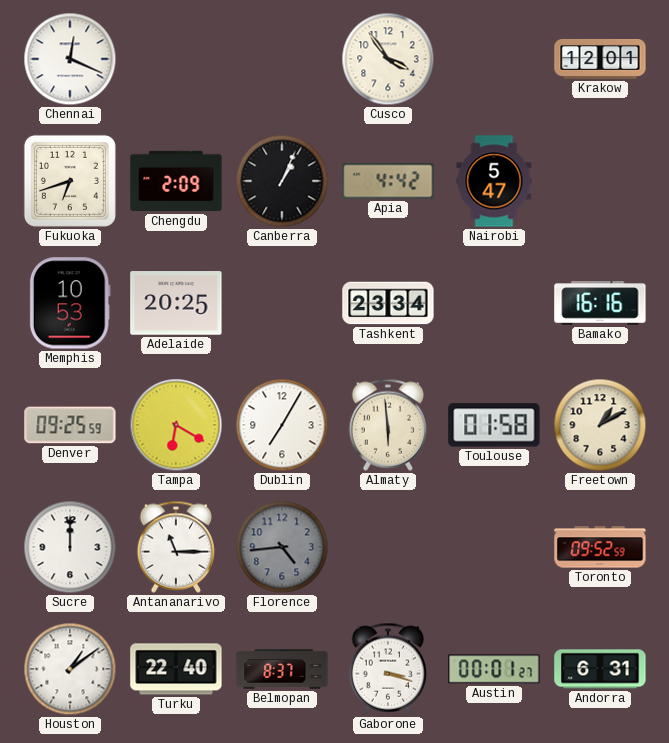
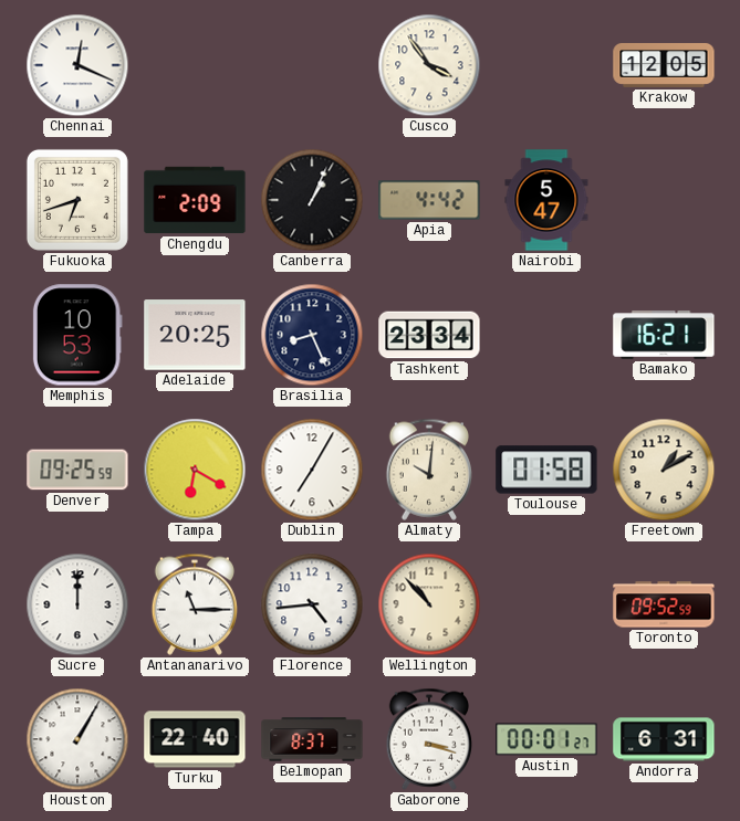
Krakow: 12:01 -> 12:05 (664, 65)
Brasilia: none -> 8:26 (312, 335)
Bamako: 16:16 -> 16:21 (664, 335)
Almaty: 5:59 -> 10:01 (429, 470)
Florence dial: grey -> white (312, 604)
Wellington: none -> 10:53 (429, 604)
Houston: 1:09 -> 1:05 (77, 739)
